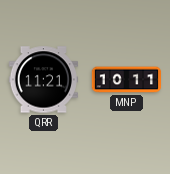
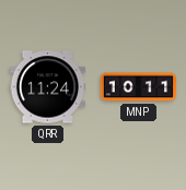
QRR: 11:21 -> 11:24 (47, 87)
